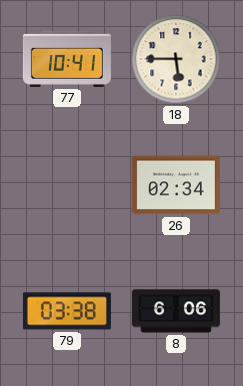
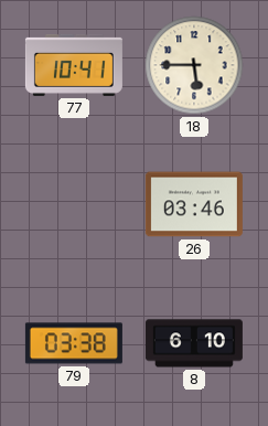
26: 02:34 -> 03:46 (194, 204)
8: 6:06 -> 6:10 (194, 343)
